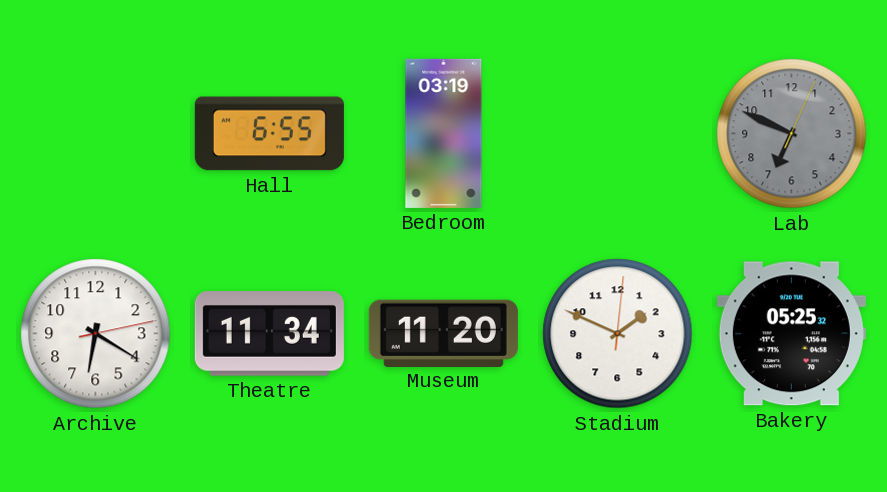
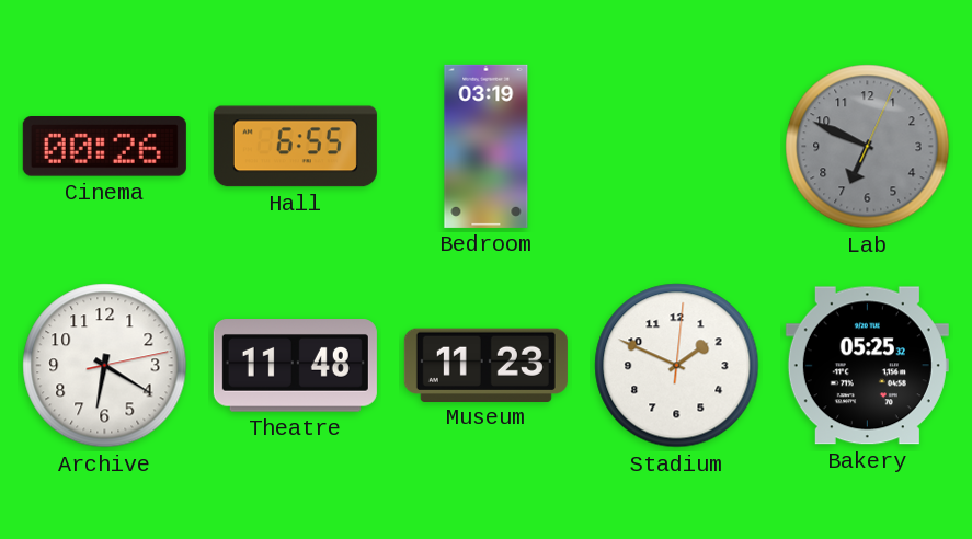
Cinema: none -> 00:26 (104, 147)
Theatre: 11:34 -> 11:48 (295, 366)
Museum: 11:20 -> 11:23 (485, 365)
